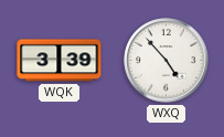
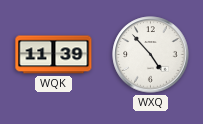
WQK: 3:39 -> 11:39 (54, 55)
